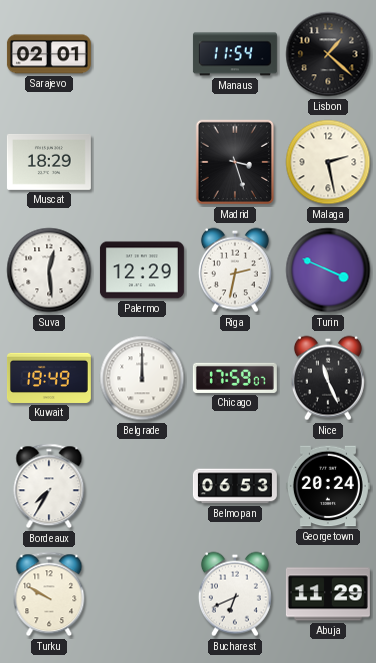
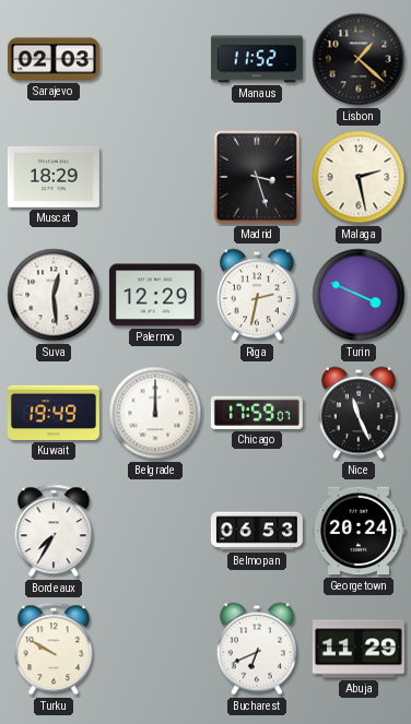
Sarajevo: 02:01 -> 02:03 (54, 59)
Manaus: 11:54 -> 11:52 (257, 59)
